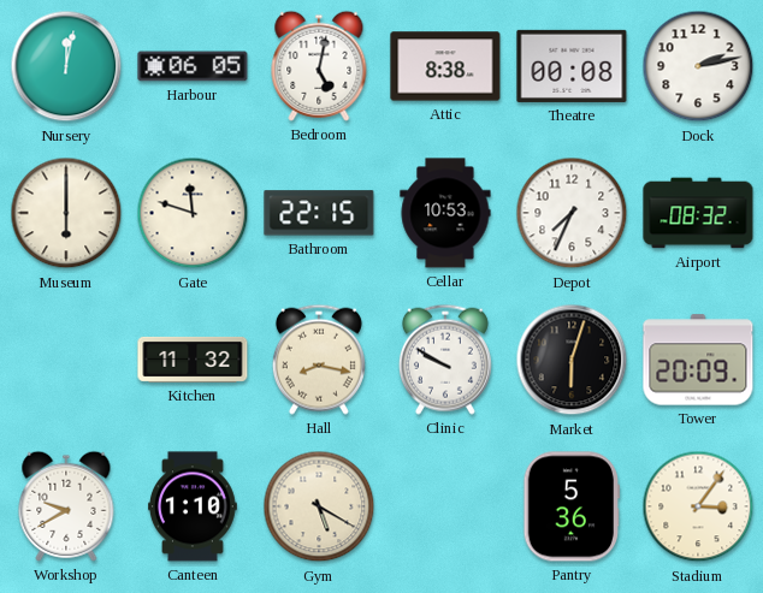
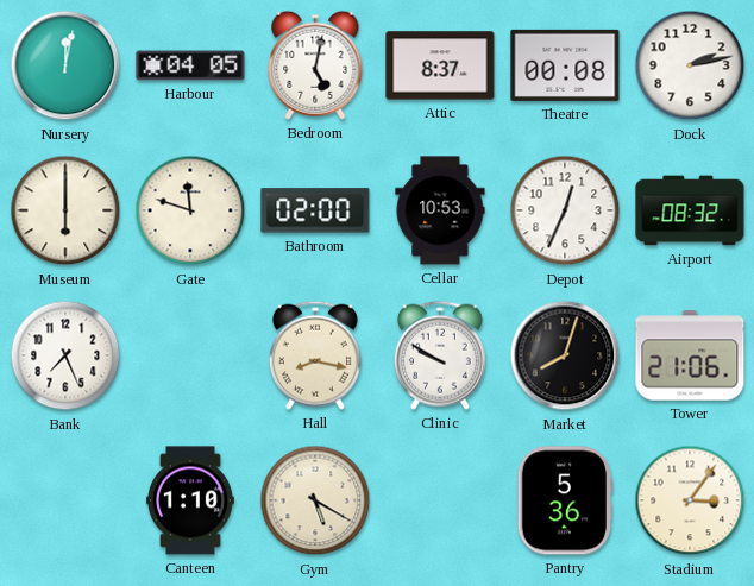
Harbour: 06:05 -> 04:05 (190, 65)
Attic: 8:38 -> 8:37 (440, 65)
Bathroom: 22:15 -> 02:00 (315, 210)
Depot: 7:34 -> 12:34 (565, 210)
Bank: none -> 7:26 (65, 355)
Kitchen: 11:32 -> none (193, 360)
Market: 6:03 -> 8:03 (565, 355)
Tower: 20:09 -> 21:06 (690, 355)
Workshop: 9:40 -> none (66, 506)
